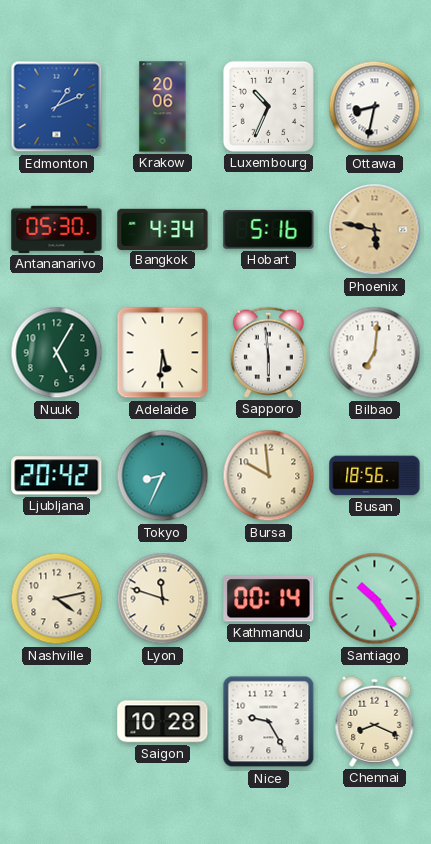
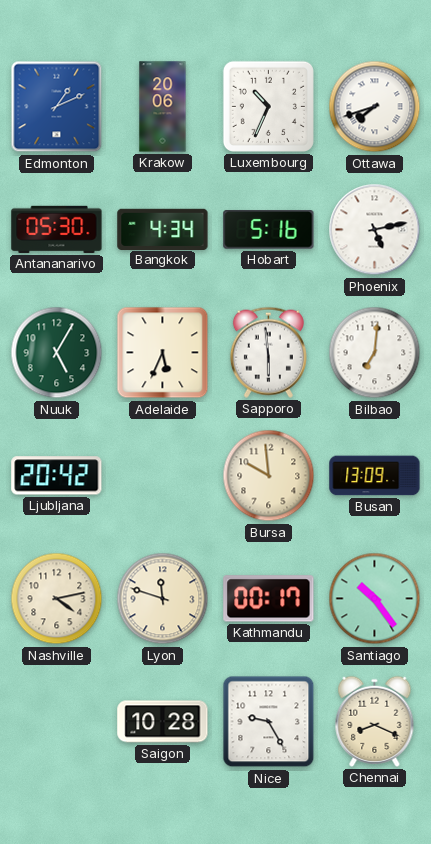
Ottawa: 8:32 -> 7:42 (375, 107)
Phoenix: 5:47 -> 5:13 (375, 230)
Phoenix dial: champagne -> white (375, 230)
Adelaide: 5:31 -> 5:34 (163, 353)
Tokyo: 8:34 -> none (163, 476)
Busan: 18:56 -> 13:09 (375, 476)
Kathmandu: 00:14 -> 00:17 (269, 599)
